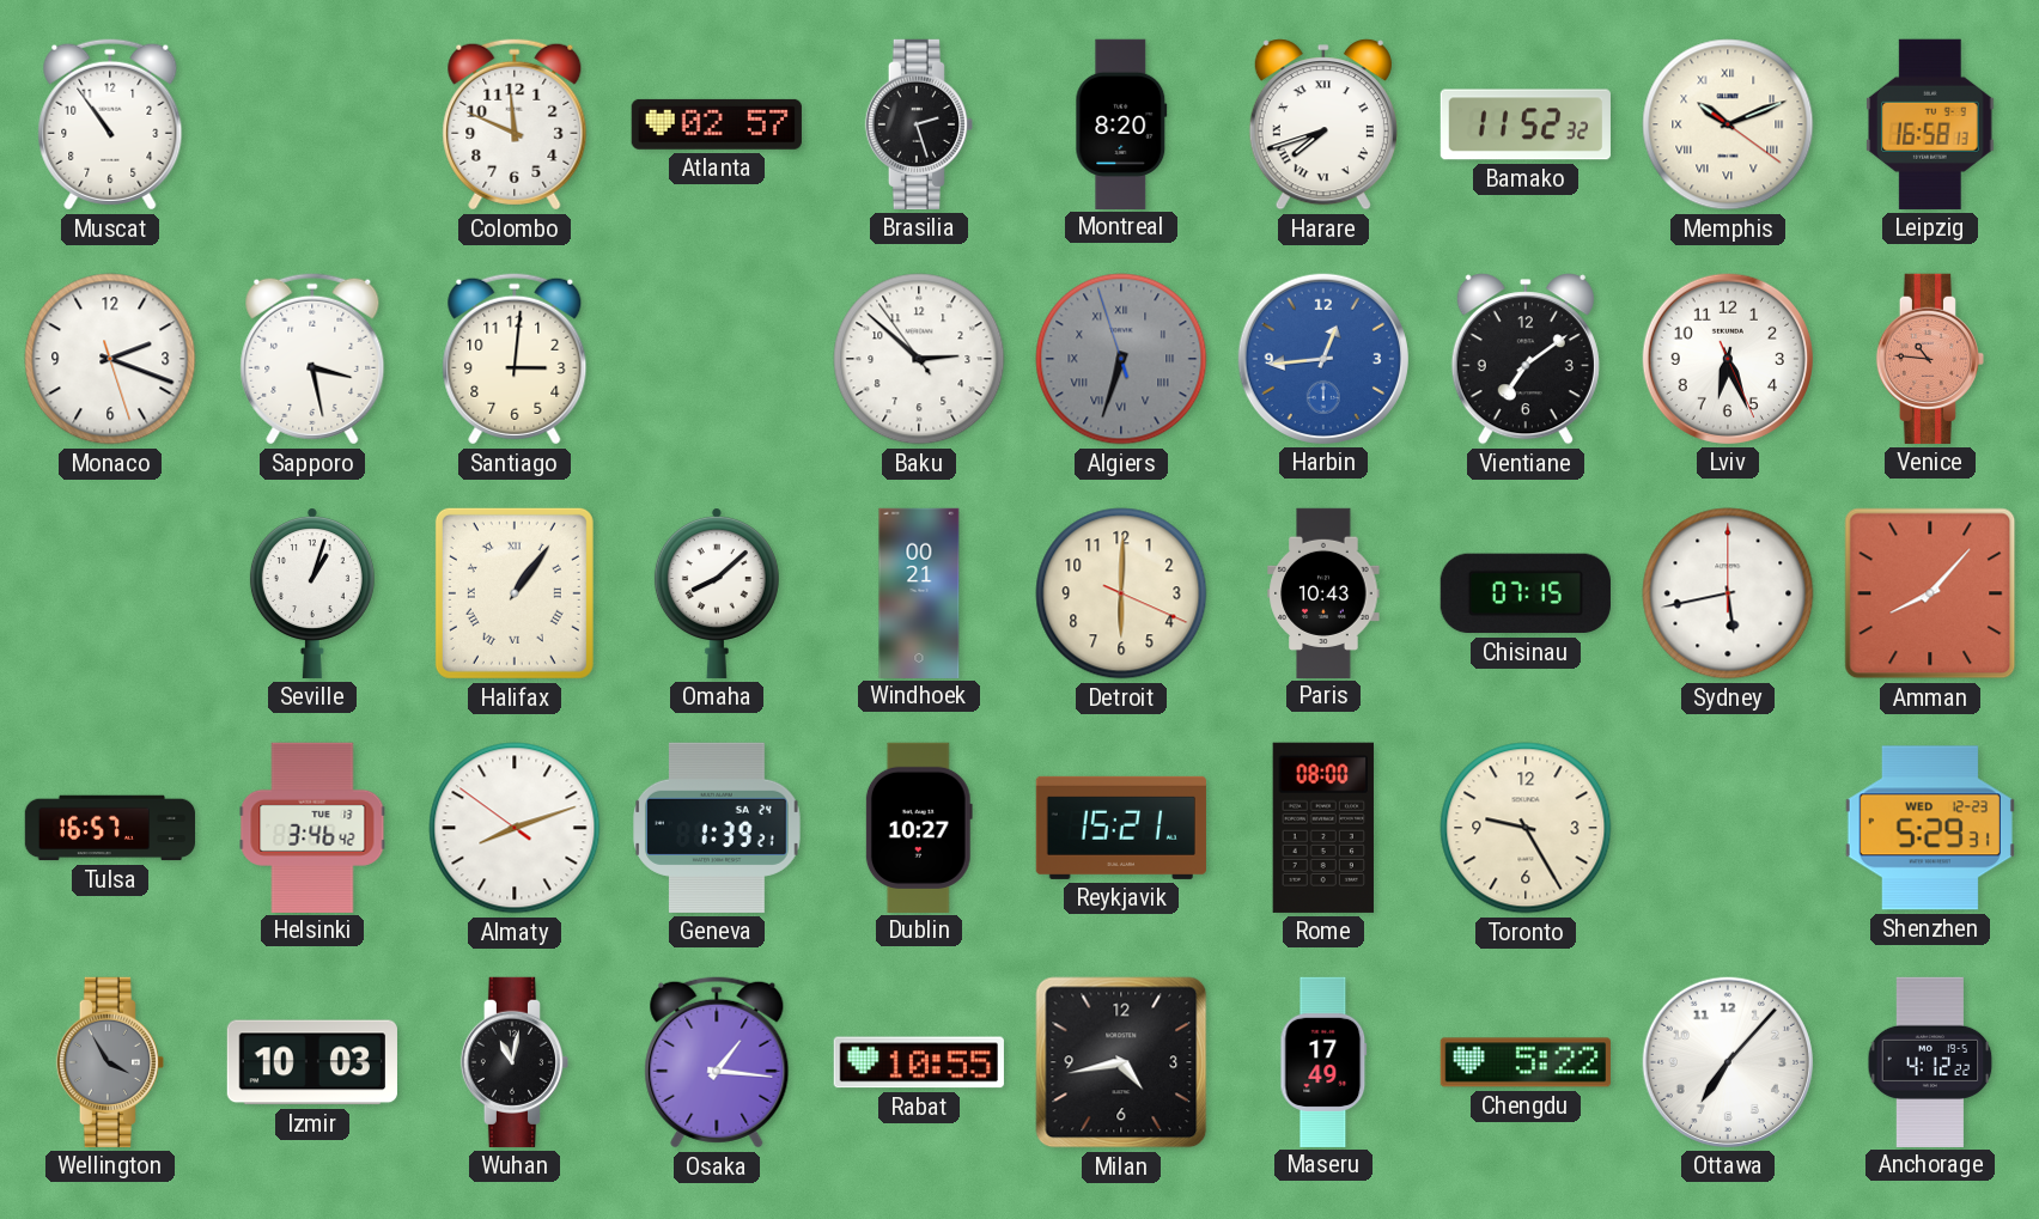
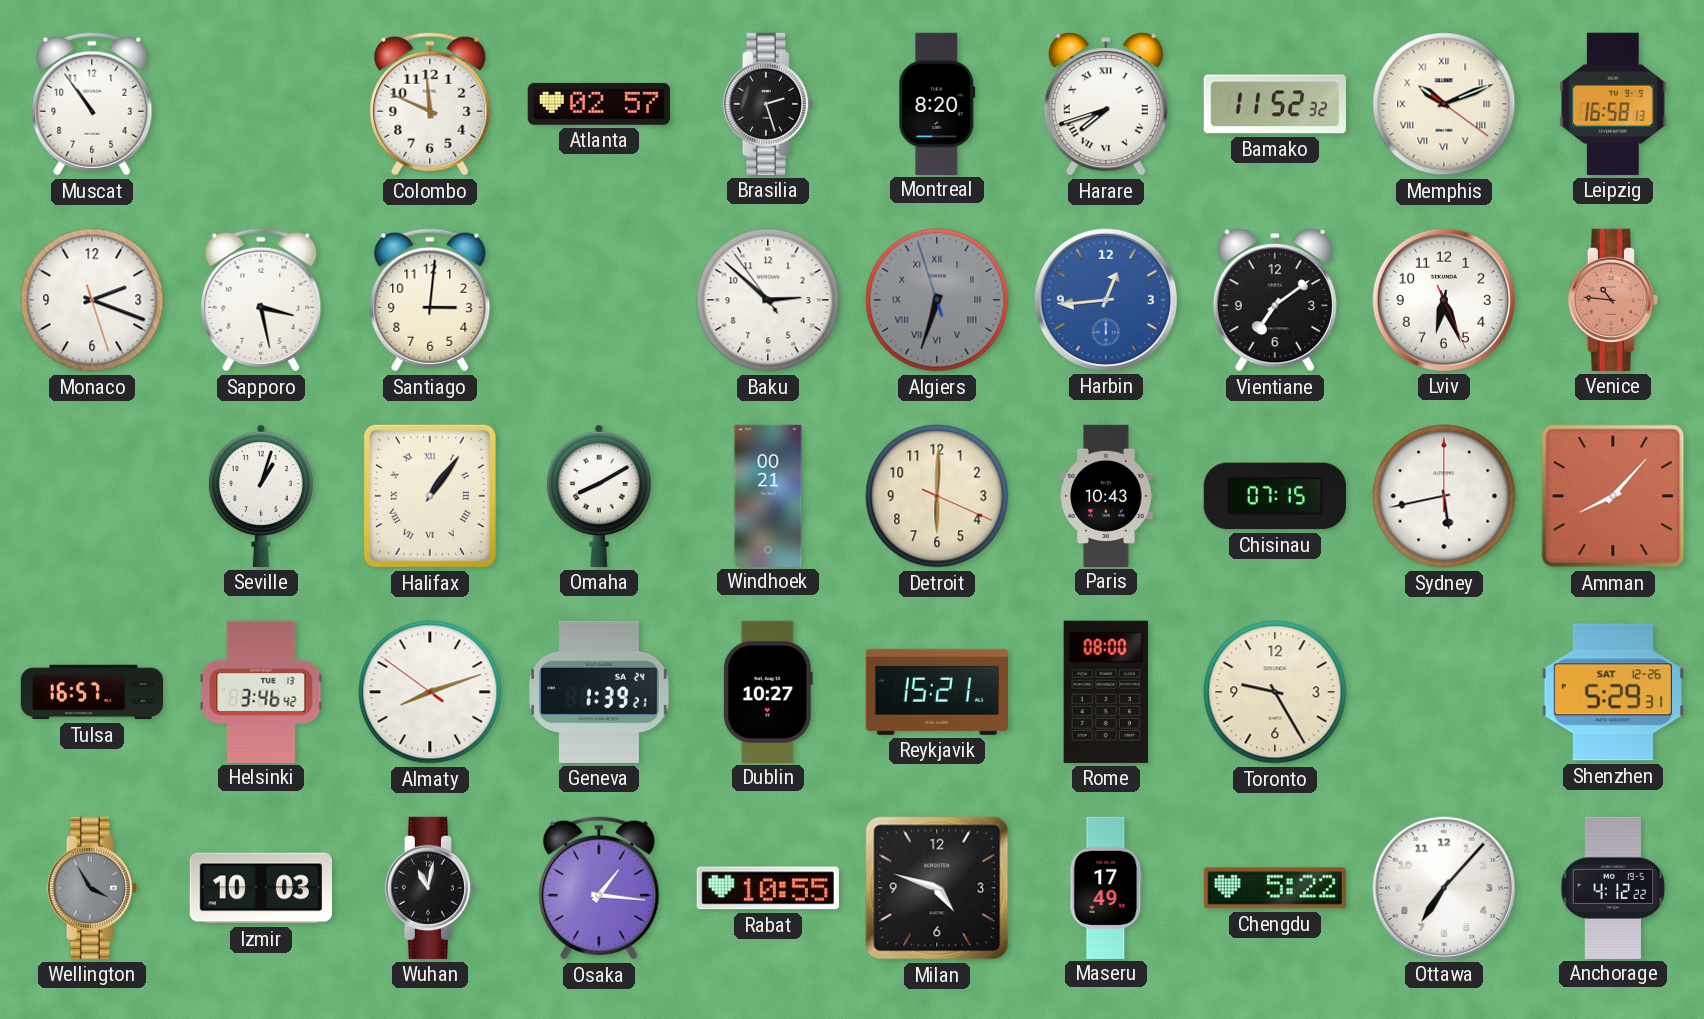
Omaha: 8:08 -> 8:10 (599, 496)
Shenzhen date: WED 12-23 -> SAT 12-26 (1613, 692)
Milan: 4:43 -> 4:48 (937, 888)
